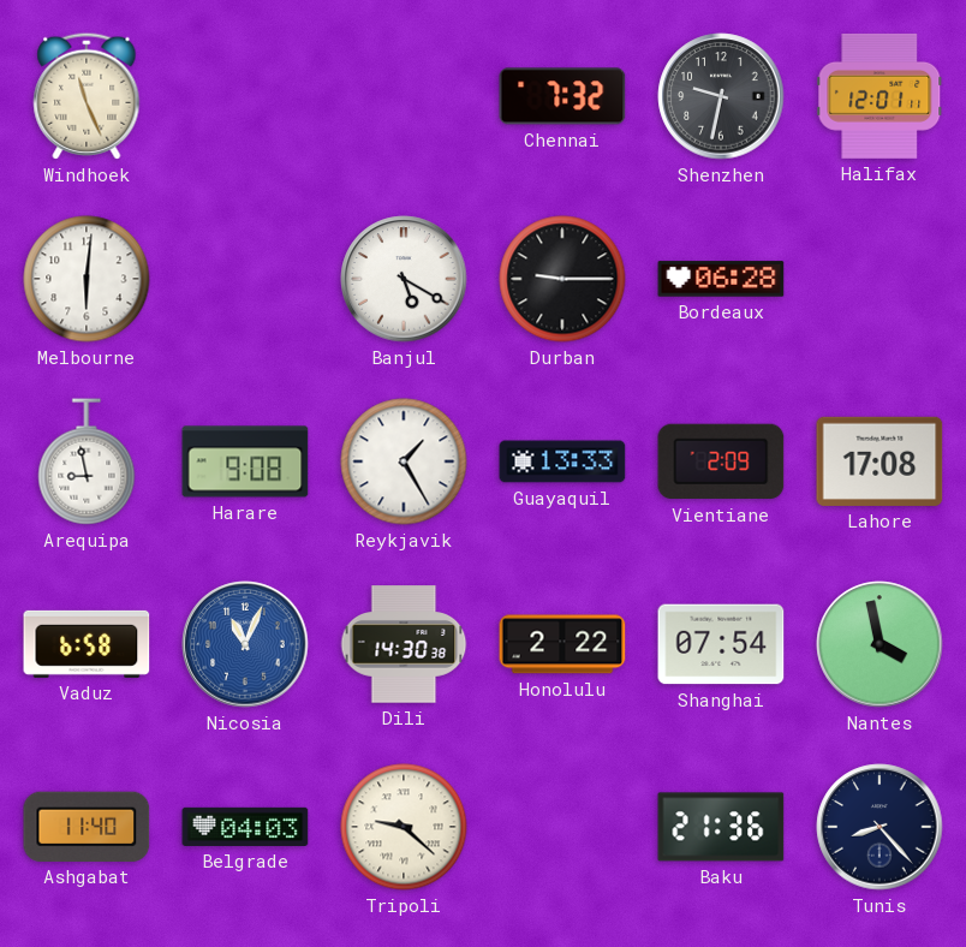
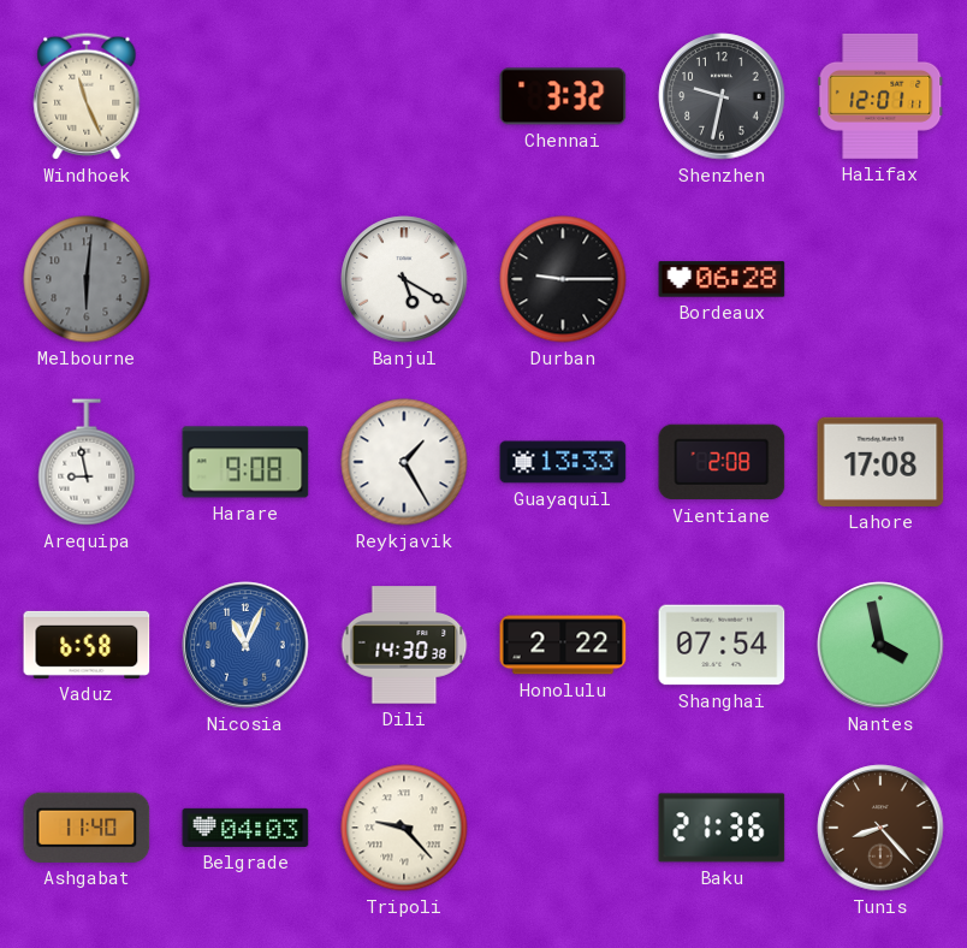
Chennai: 7:32 -> 3:32 (563, 96)
Melbourne dial: white -> grey (87, 279)
Vientiane: 2:09 -> 2:08 (722, 462)
Tripoli: 9:22 -> 9:23 (404, 828)
Tunis dial: navy -> brown (880, 828)
